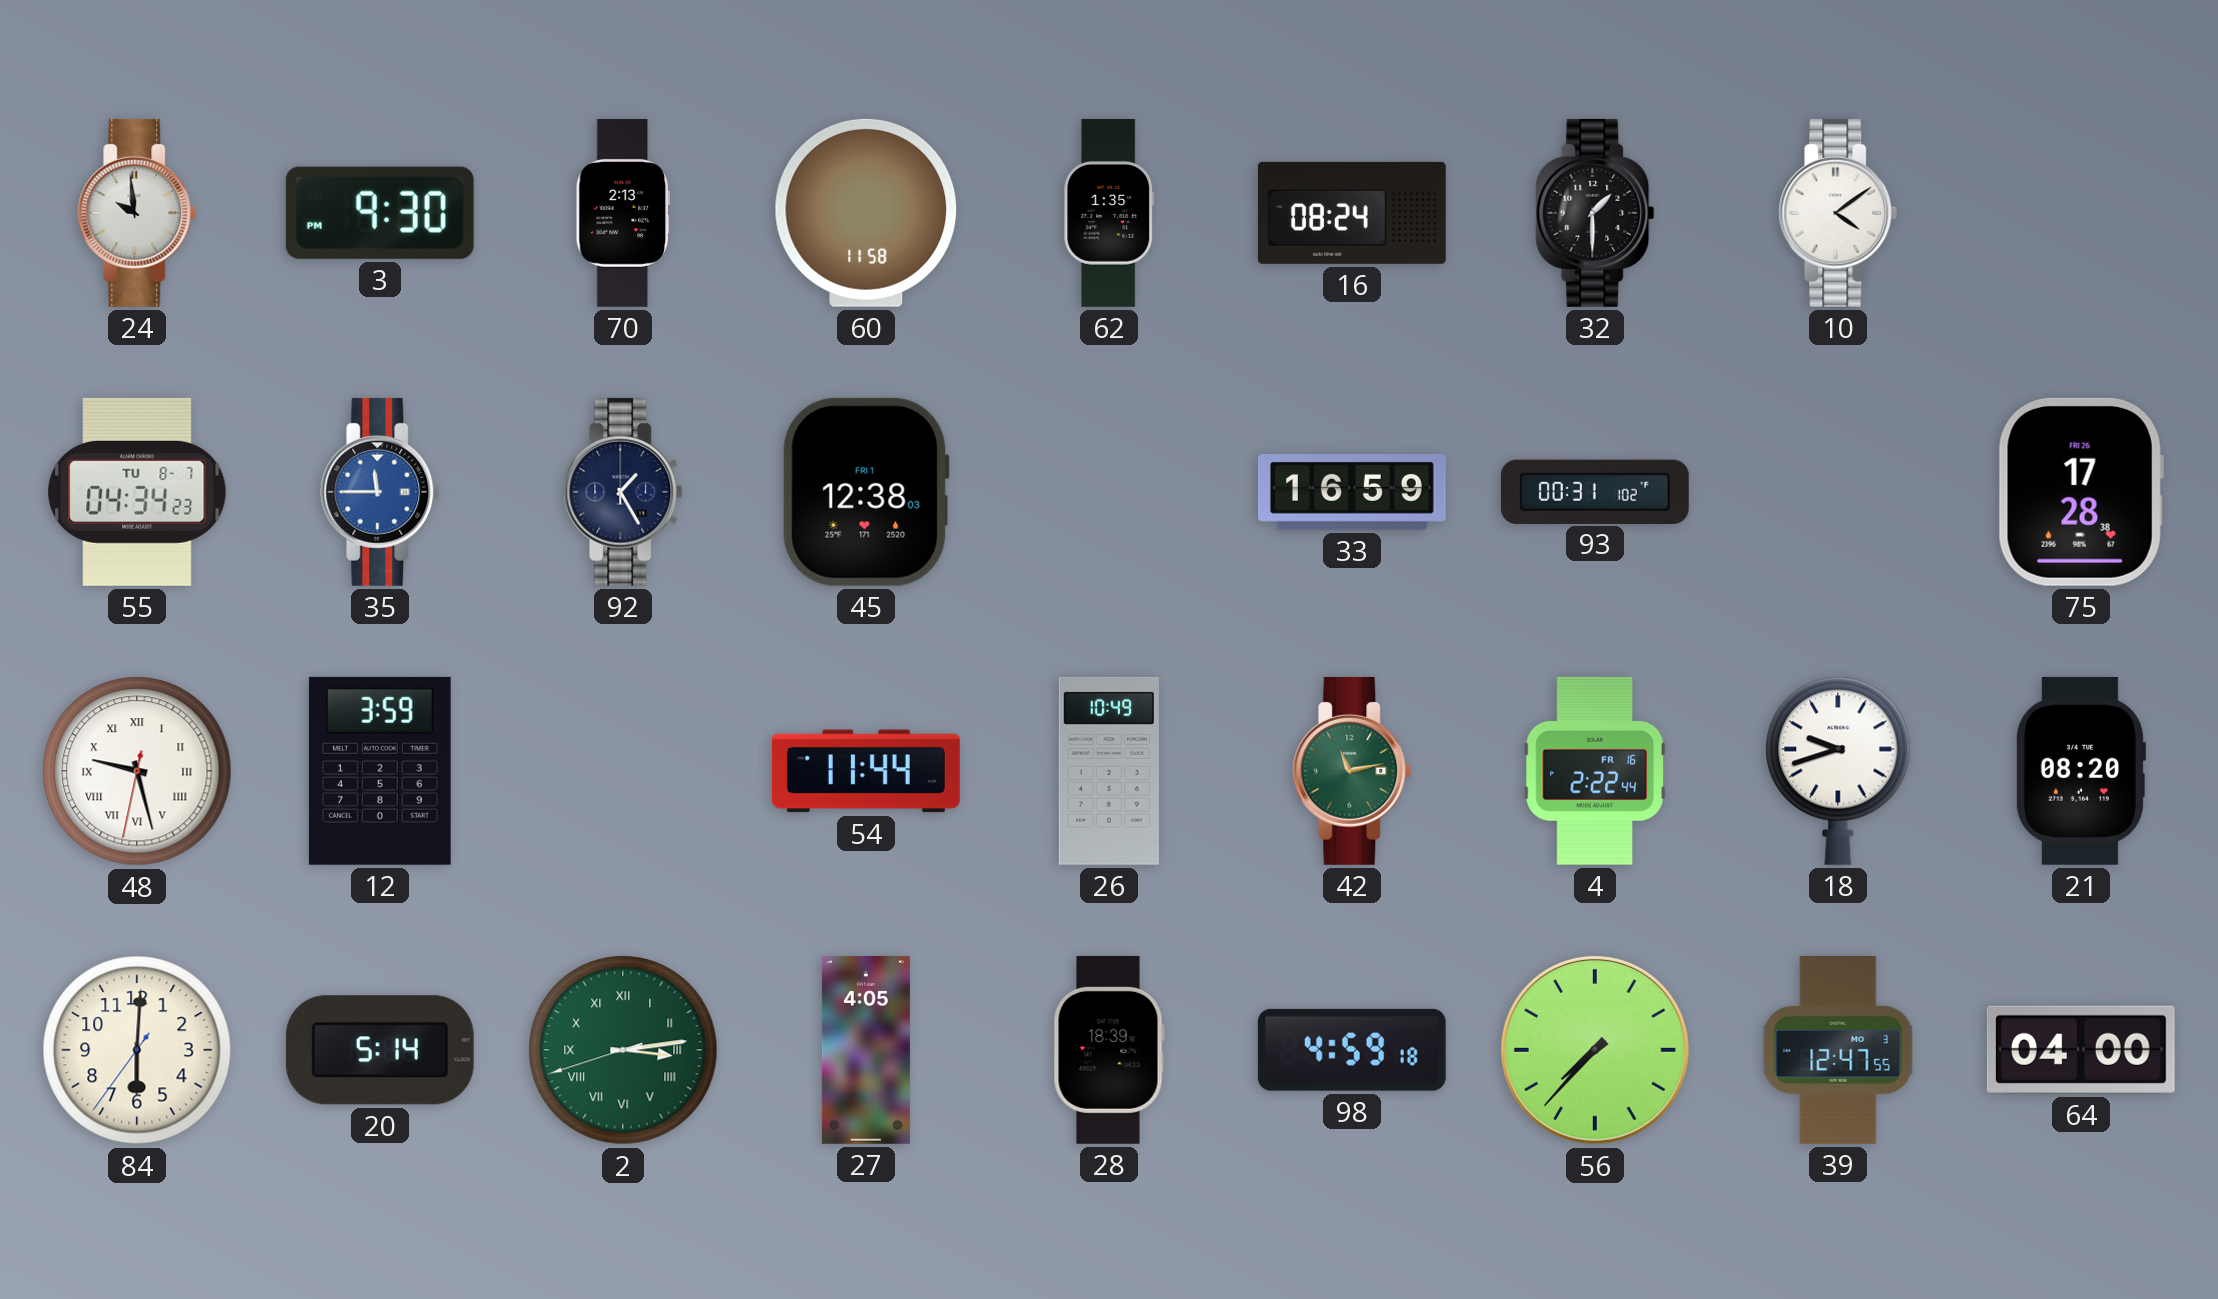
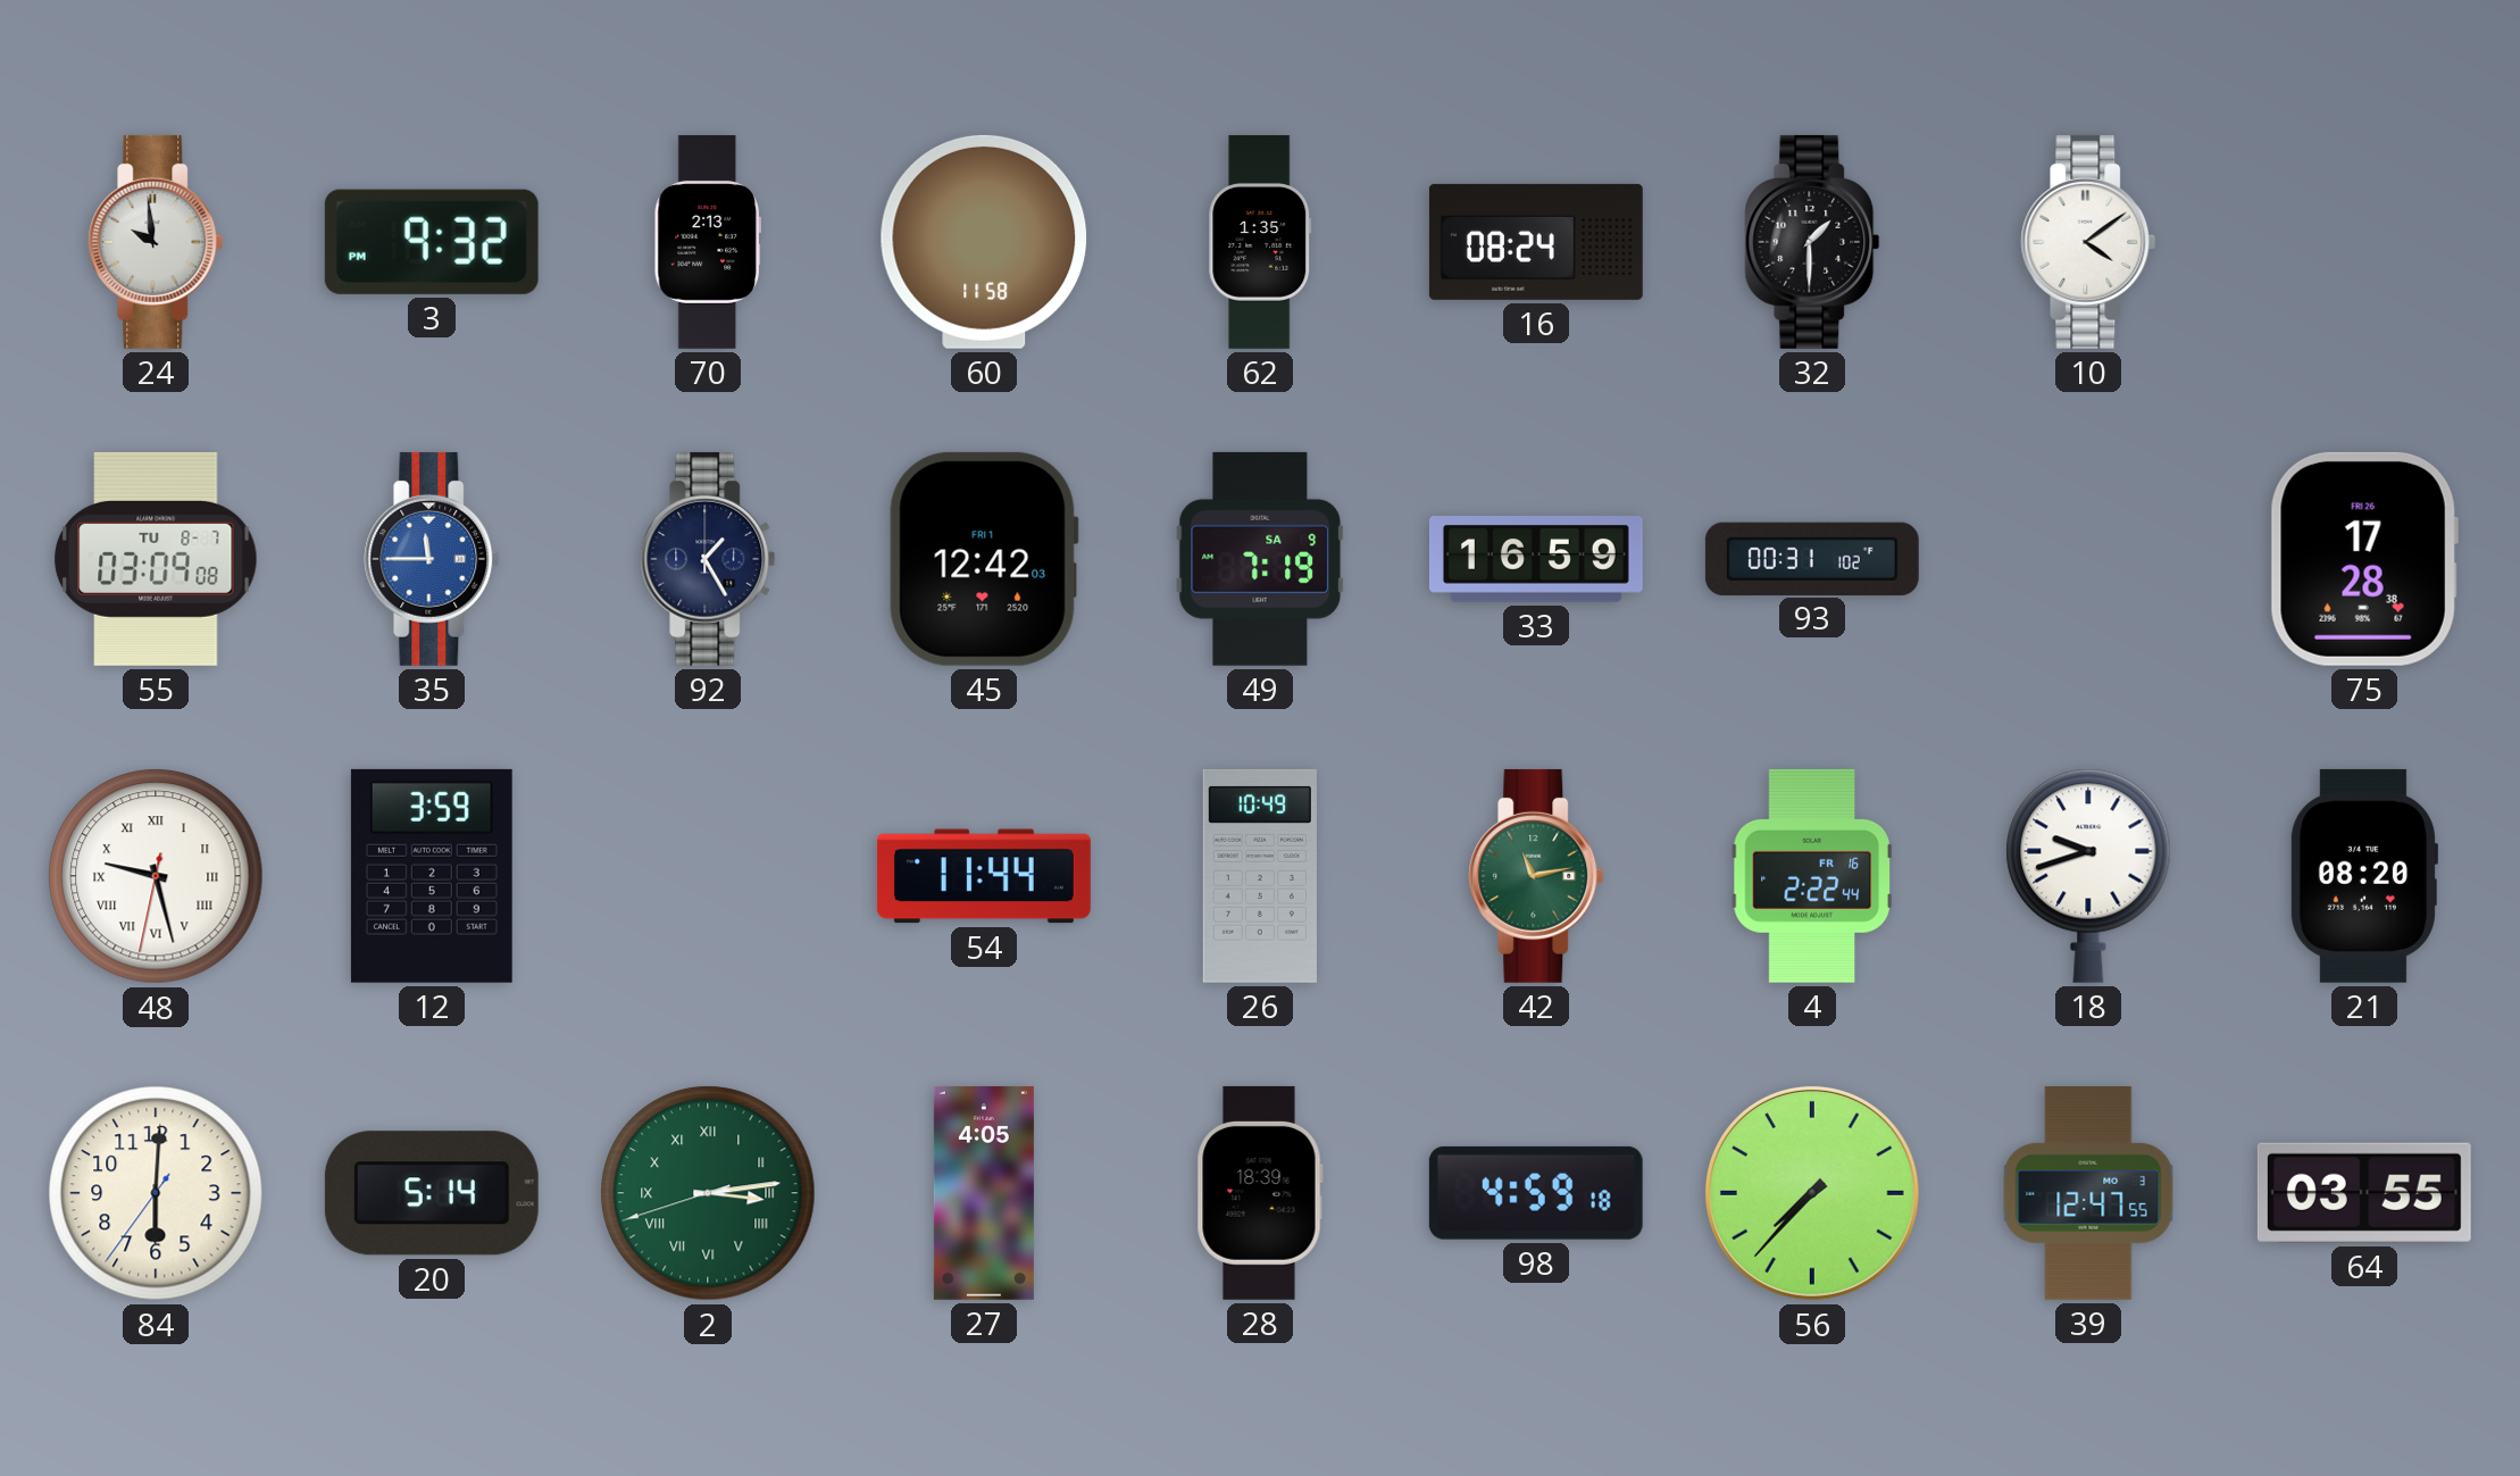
3: 9:30 -> 9:32 (432, 242)
55: 04:34 -> 03:09 (156, 559)
45: 12:38 -> 12:42 (984, 559)
49: none -> 7:19 (1260, 559)
64: 04:00 -> 03:55 (2364, 1193)
